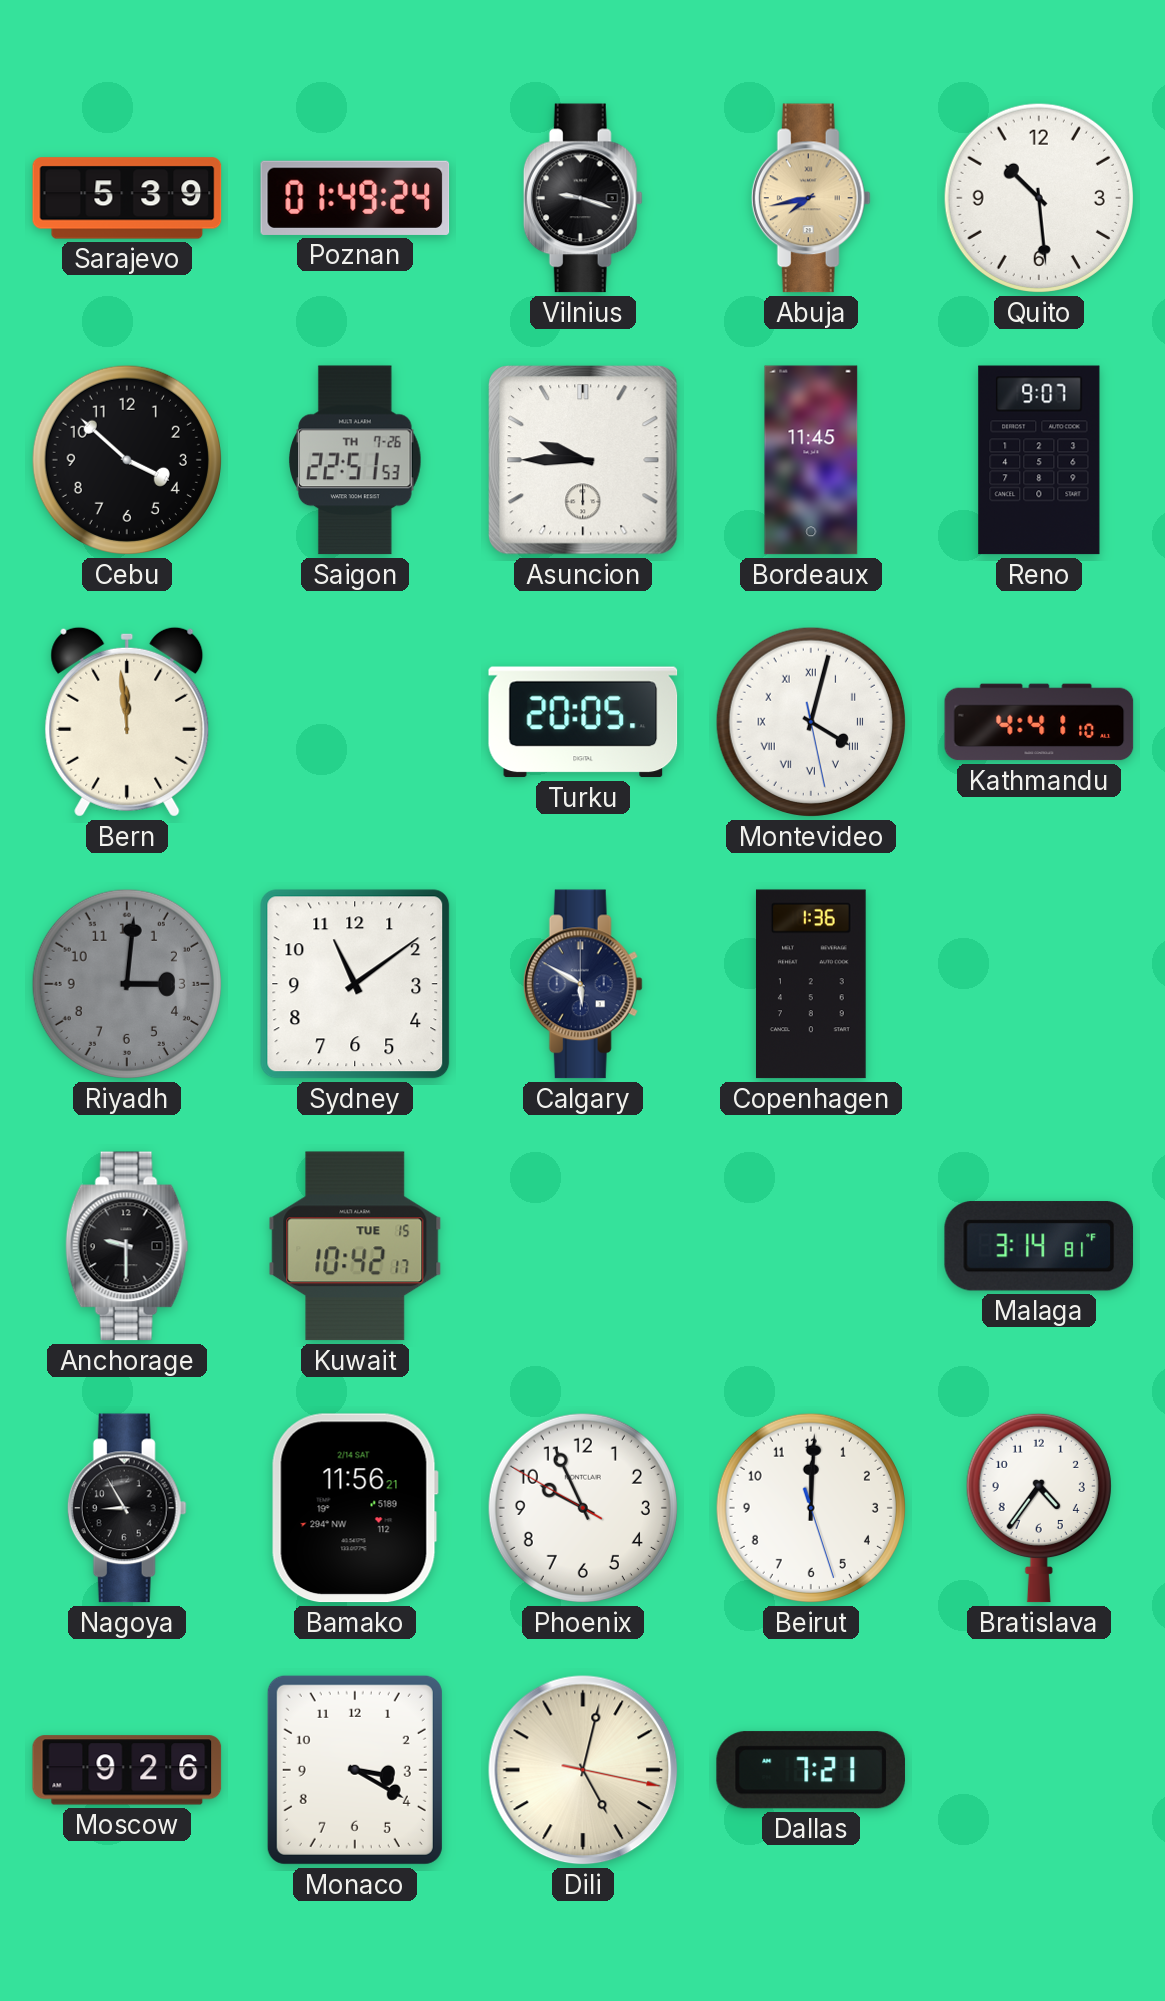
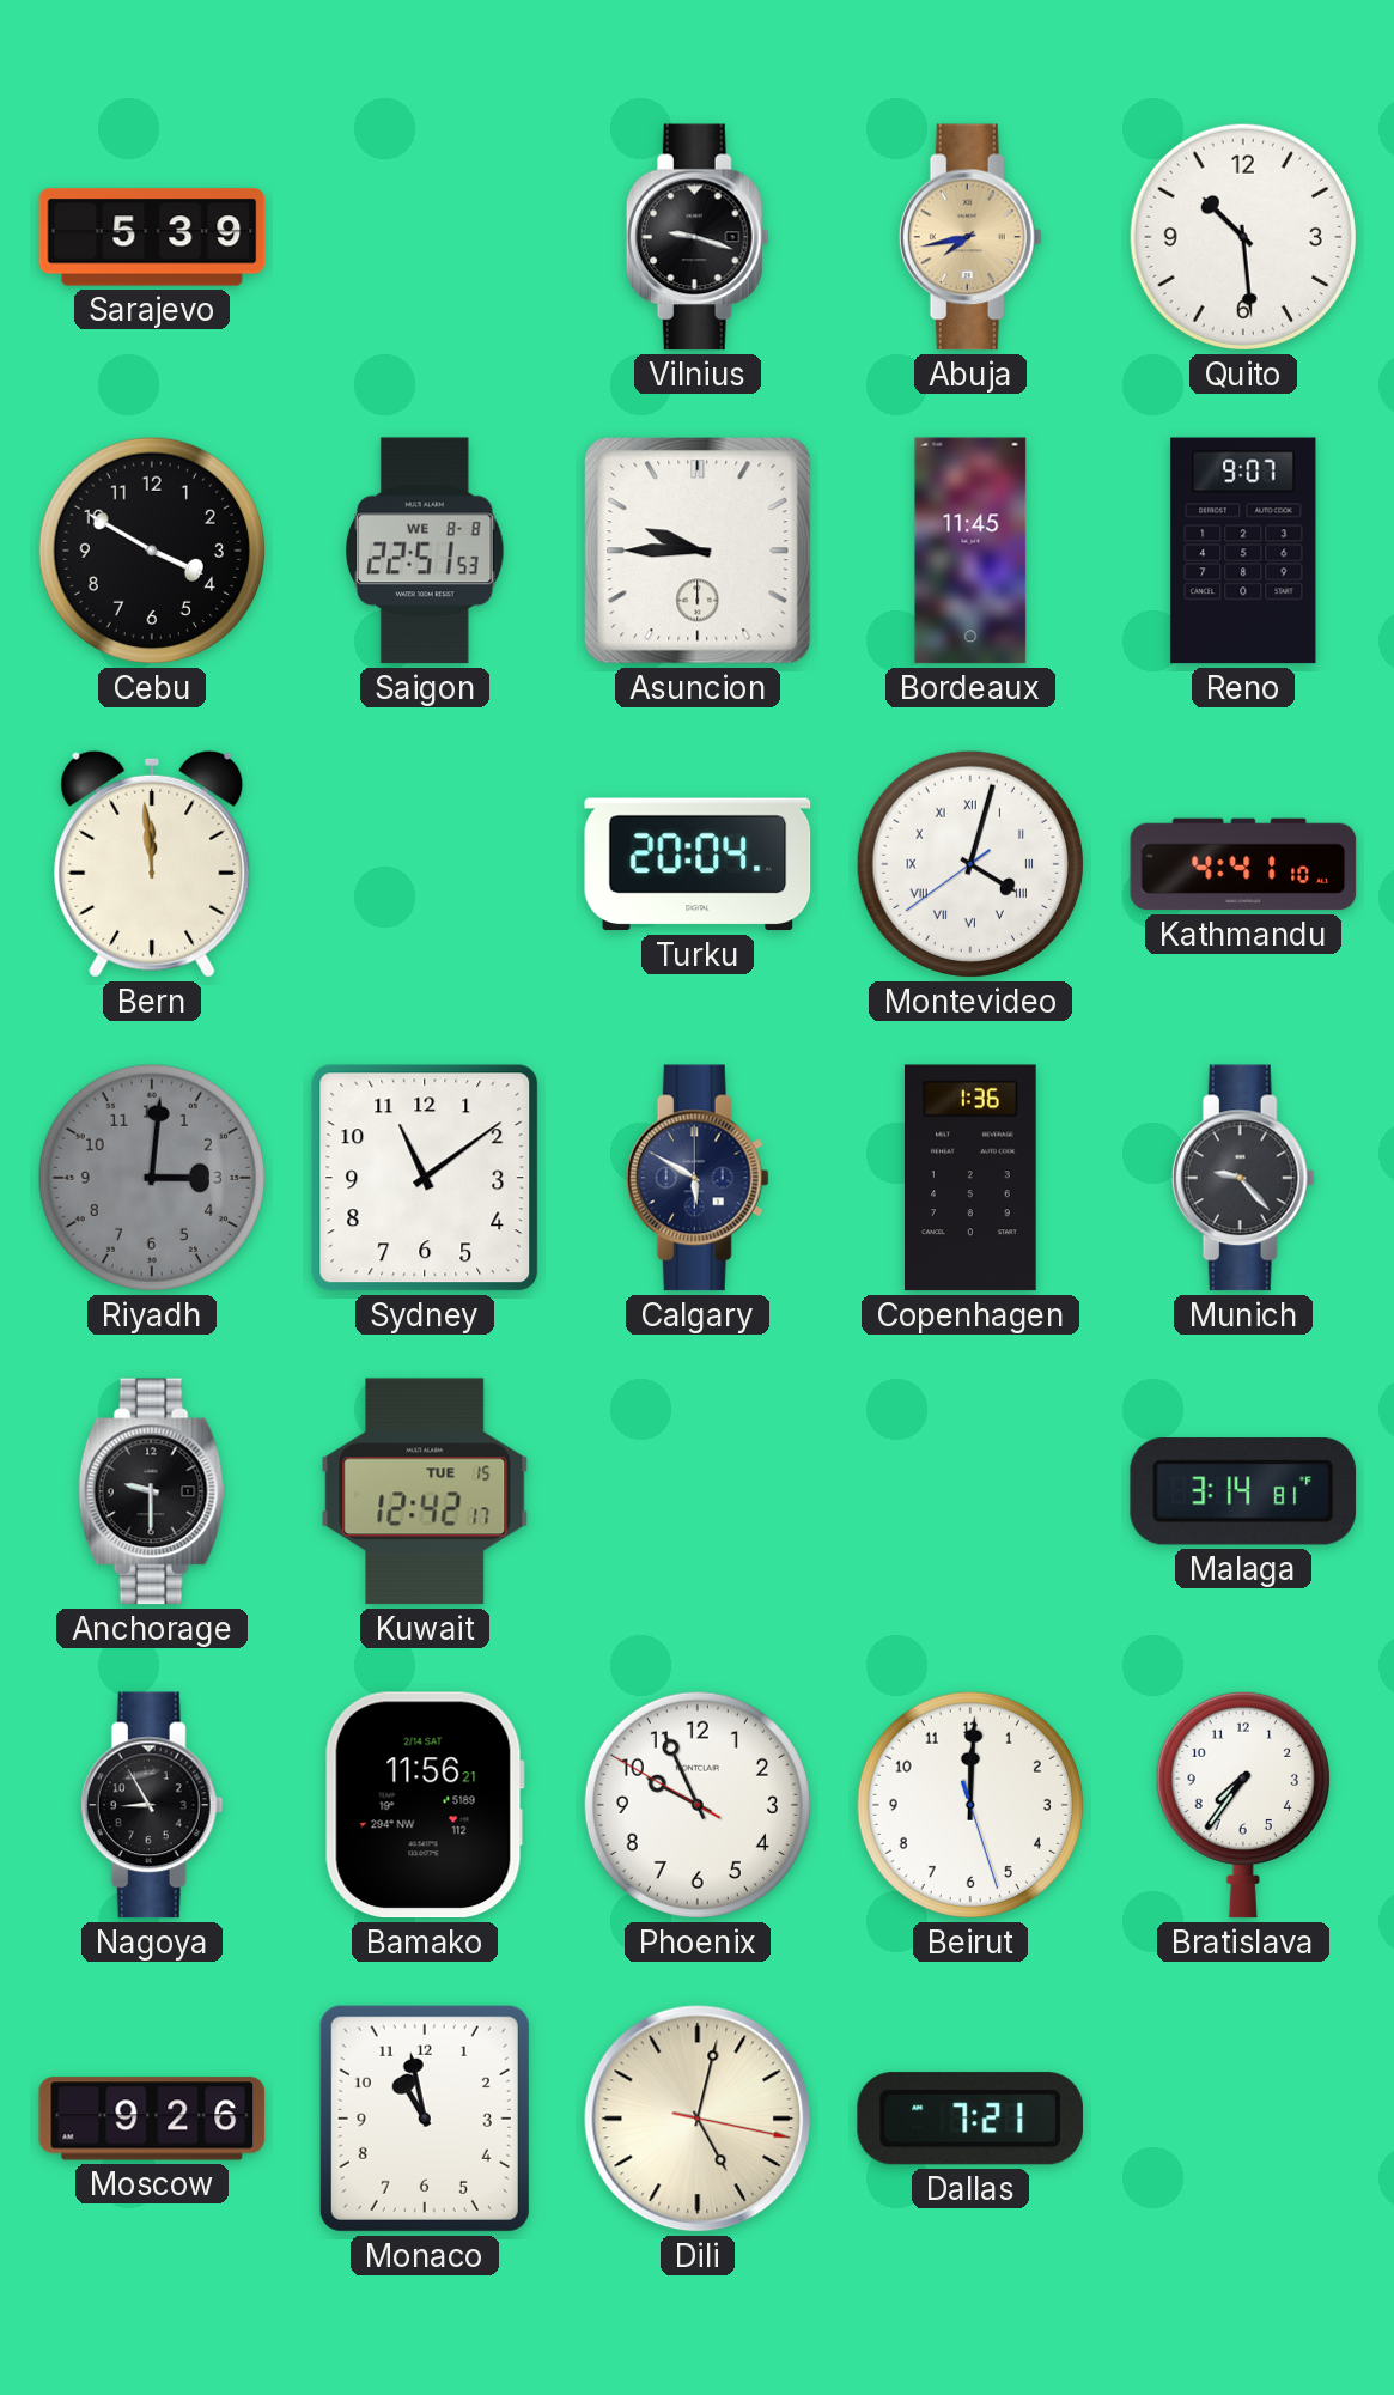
Poznan: 01:49 -> none (355, 198)
Cebu: 3:52 -> 3:50 (152, 551)
Saigon date: TH 7-26 -> WE 8-8 (425, 551)
Turku: 20:05 -> 20:04 (698, 864)
Montevideo: 4:02:28 -> 4:02:39 (970, 864)
Munich: none -> 9:23 (1243, 1178)
Kuwait: 10:42 -> 12:42 (425, 1491)
Bratislava: 4:36 -> 7:36 (1243, 1805)
Monaco: 3:20 -> 10:58 (425, 2119)
